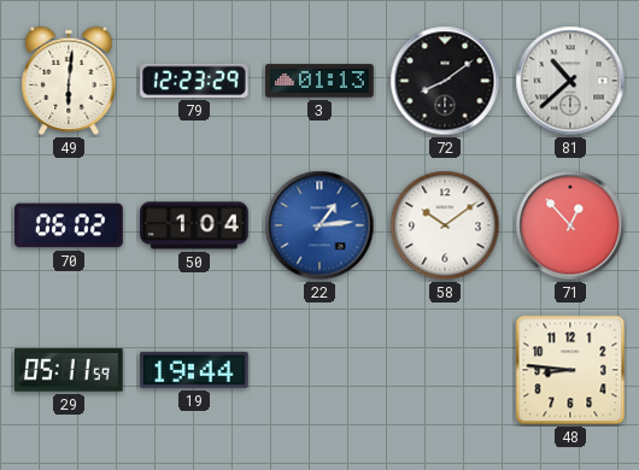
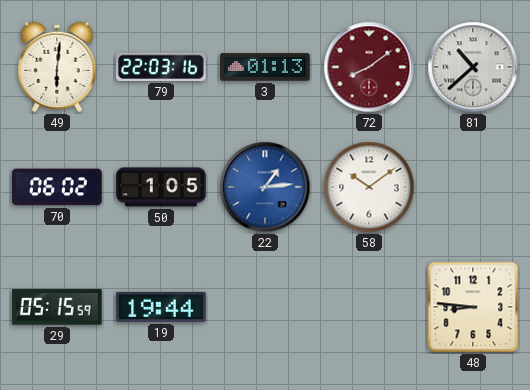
79: 12:23 -> 22:03 (161, 67)
72 dial: black -> burgundy (369, 67)
50: 1:04 -> 1:05 (161, 187)
71: 12:53 -> none (570, 225)
29: 05:11 -> 05:15 (58, 307)
